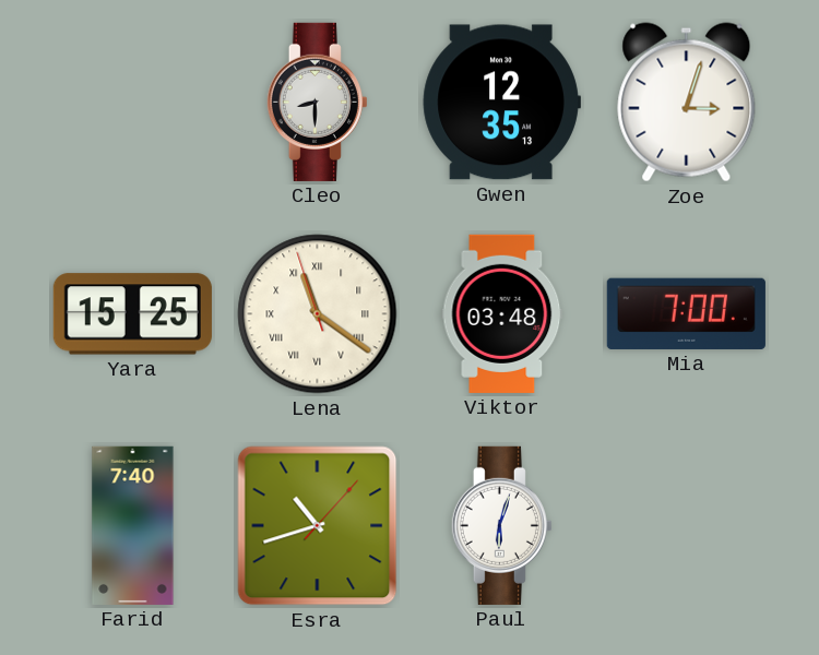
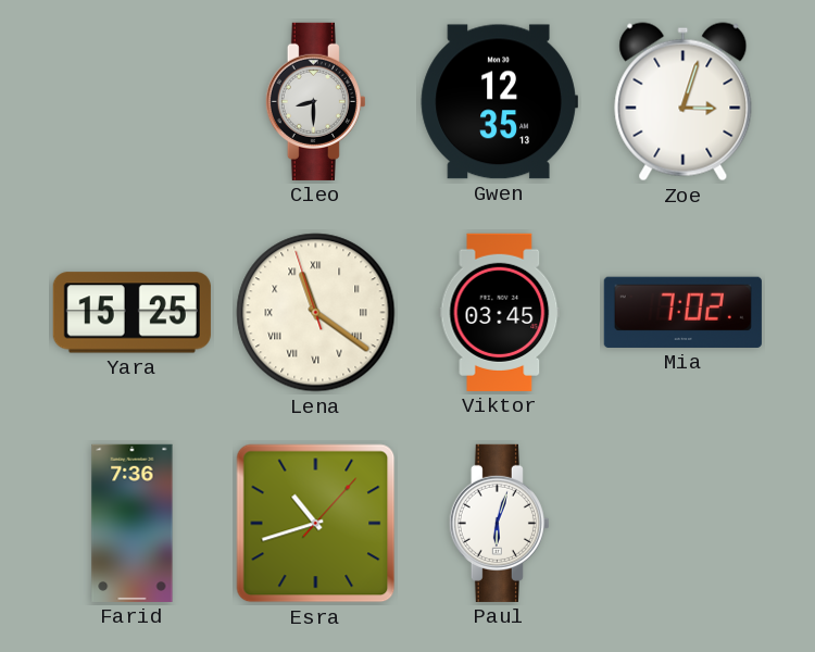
Viktor: 03:48 -> 03:45 (500, 312)
Mia: 7:00 -> 7:02 (682, 312)
Farid: 7:40 -> 7:36 (133, 523)
